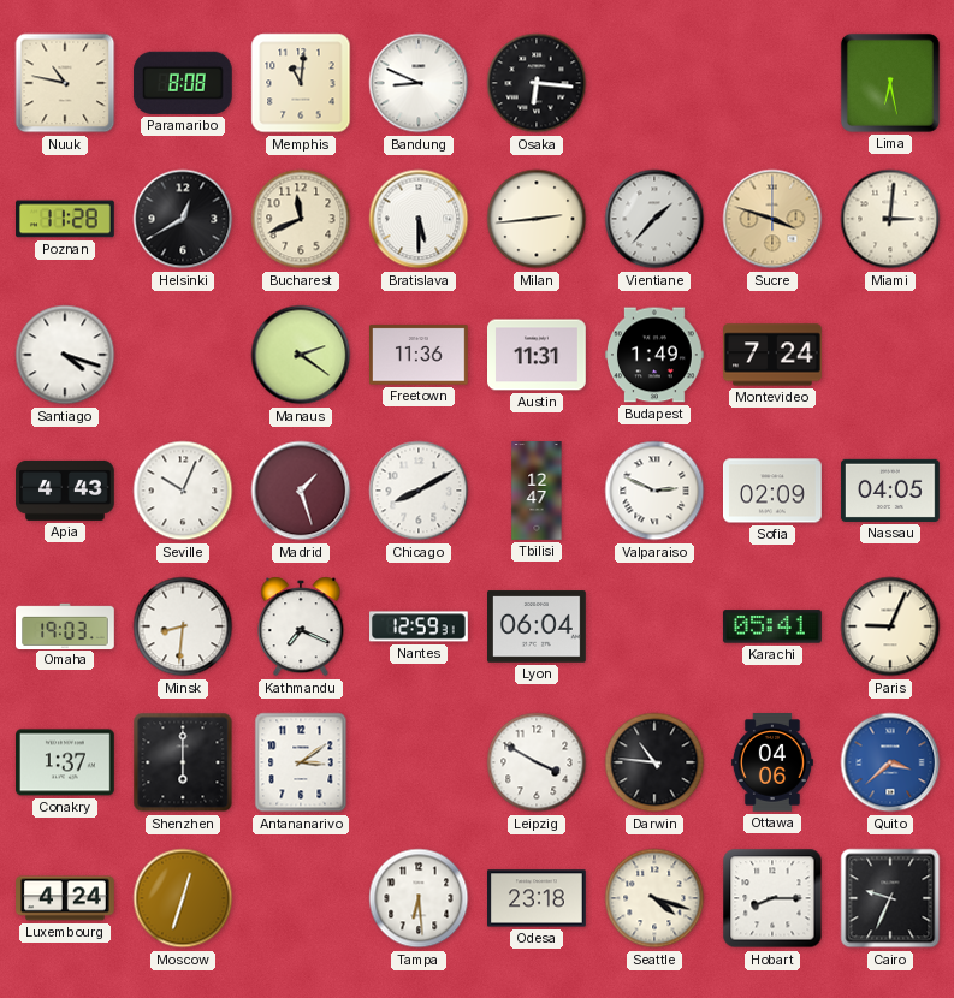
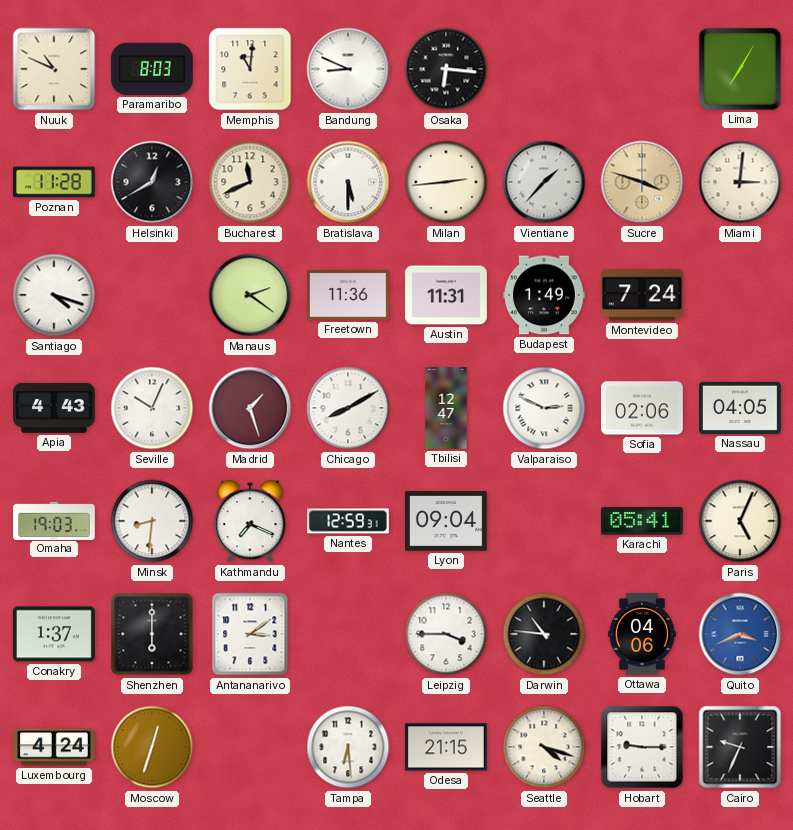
Nuuk: 10:47 -> 10:49 (54, 69)
Paramaribo: 8:08 -> 8:03 (152, 69)
Lima: 6:28 -> 7:05 (740, 69)
Sofia: 02:09 -> 02:06 (643, 408)
Lyon: 06:04 -> 09:04 (447, 521)
Paris: 9:04 -> 5:04 (740, 521)
Leipzig: 3:50 -> 3:45 (446, 634)
Quito: 3:38 -> 3:41 (740, 634)
Odesa: 23:18 -> 21:15 (447, 747)
Hobart: 8:15 -> 9:15 (642, 747)
